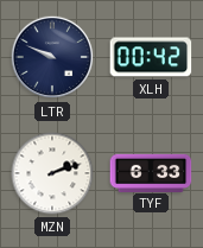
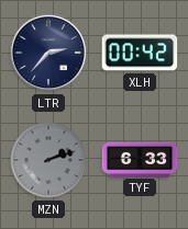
LTR: 9:49 -> 2:37 (48, 53)
MZN dial: white -> grey (48, 160)
